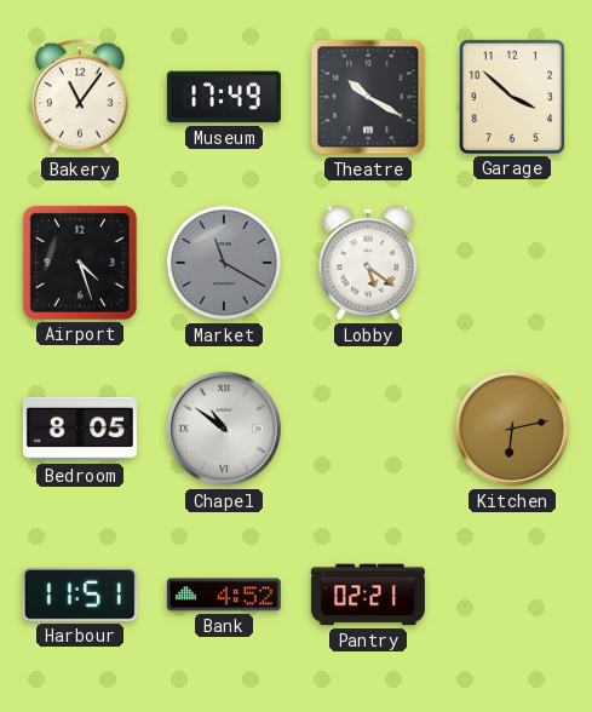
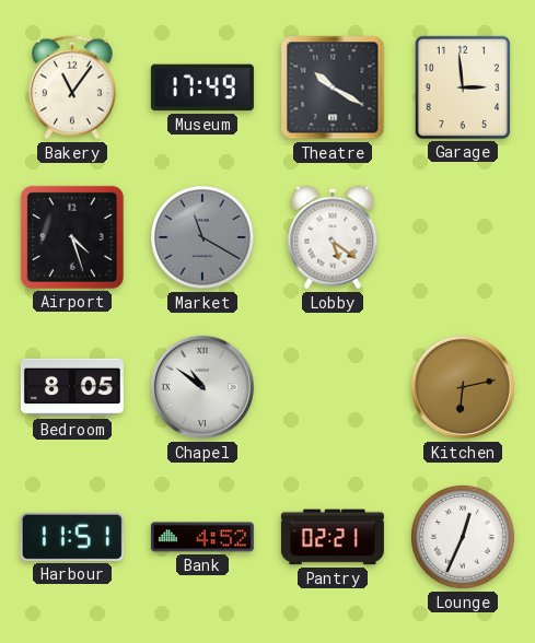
Garage: 3:52 -> 2:59 (463, 87)
Lounge: none -> 12:34 (464, 538)
